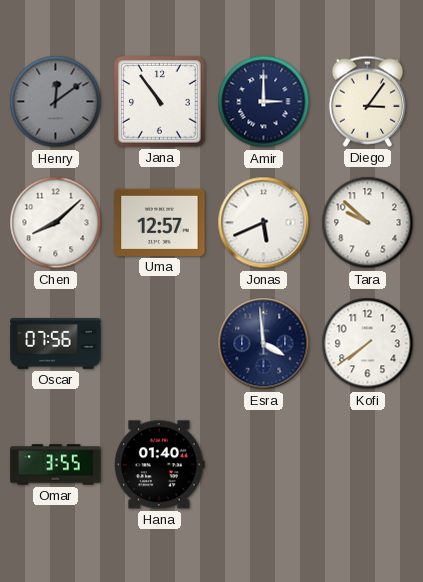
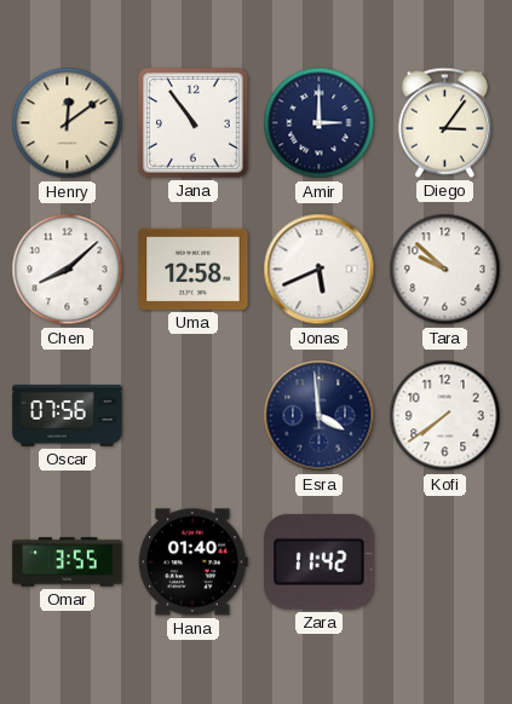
Henry dial: grey -> cream (68, 123)
Uma: 12:57 -> 12:58 (194, 269)
Zara: none -> 11:42 (320, 561)
